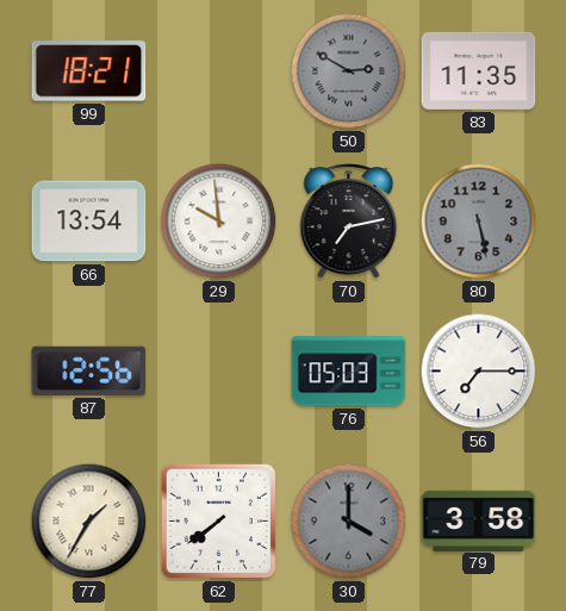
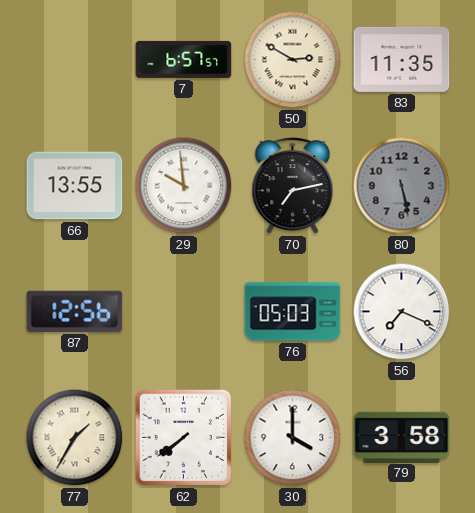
99: 18:21 -> none (89, 71)
7: none -> 6:57 (184, 59)
50 dial: grey -> cream (293, 60)
66: 13:54 -> 13:55 (75, 186)
56: 7:15 -> 7:19 (402, 312)
30 dial: grey -> white (293, 438)
